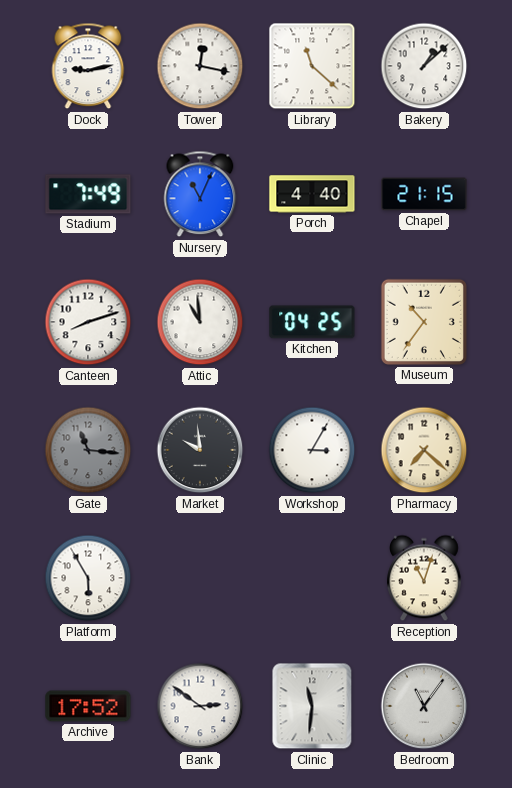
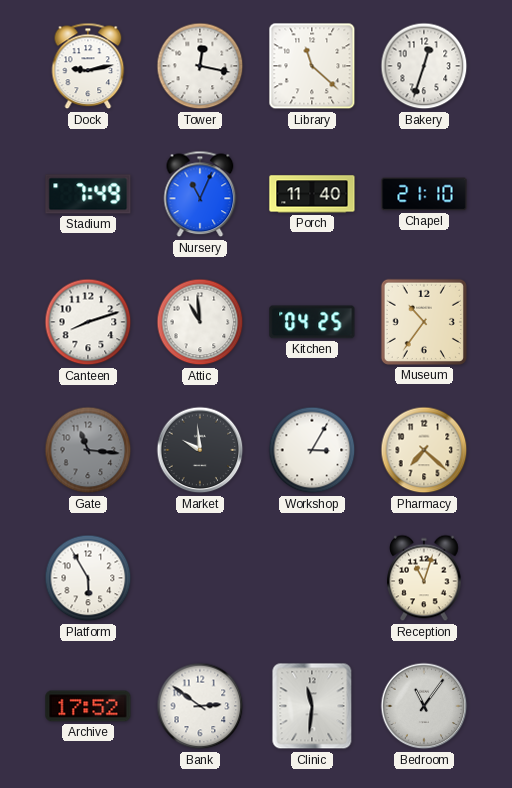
Bakery: 1:08 -> 12:33 (424, 66)
Porch: 4:40 -> 11:40 (312, 194)
Chapel: 21:15 -> 21:10 (424, 194)
